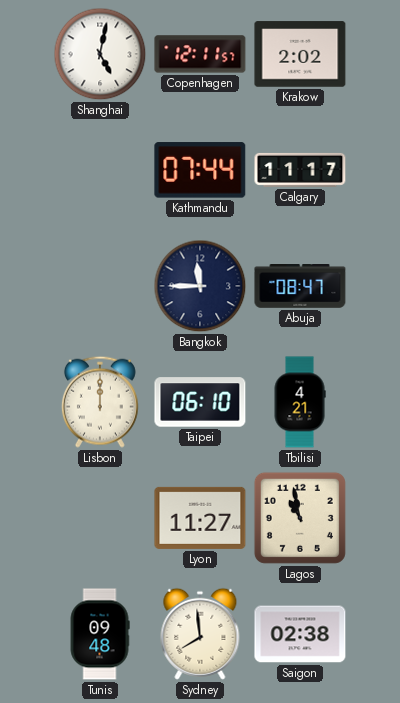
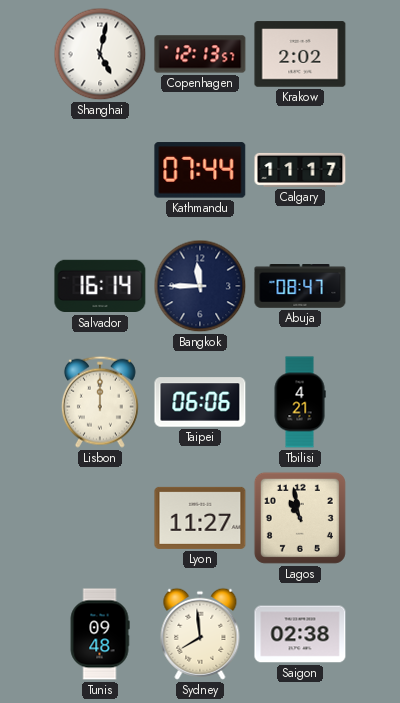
Copenhagen: 12:11 -> 12:13 (200, 54)
Salvador: none -> 16:14 (100, 286)
Taipei: 06:10 -> 06:06 (200, 402)
